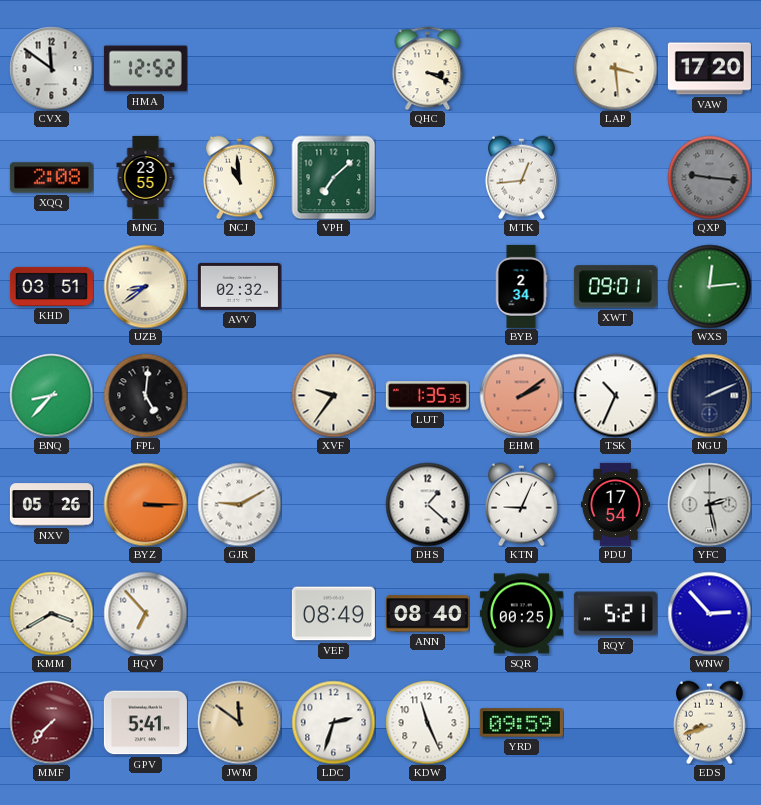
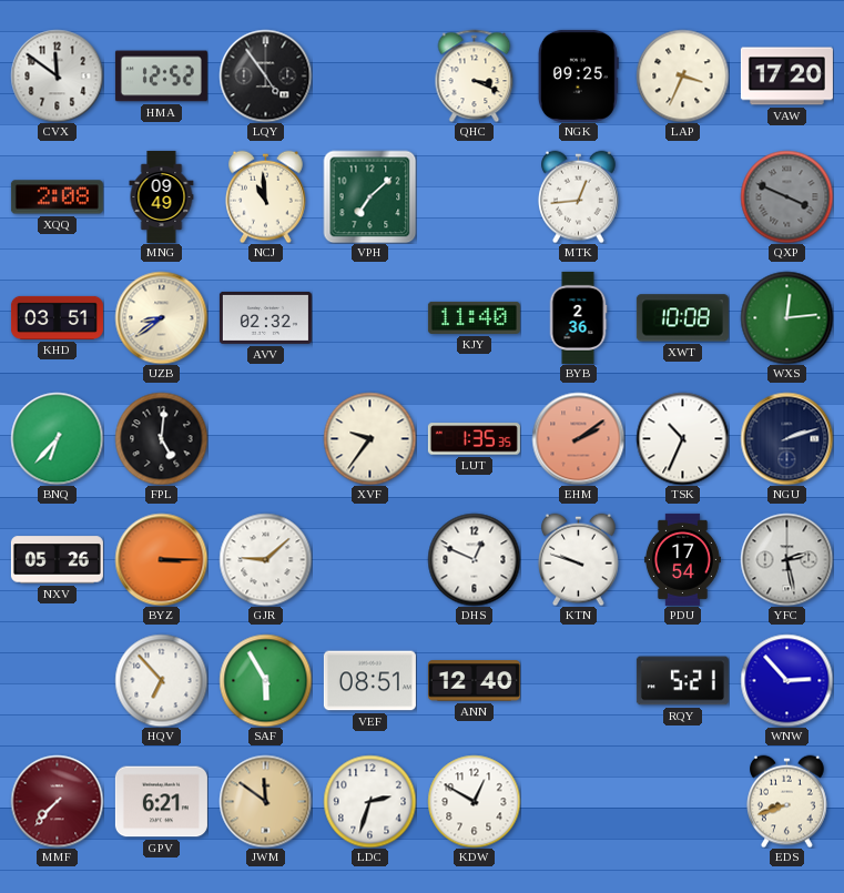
LQY: none -> 4:54 (265, 75)
NGK: none -> 09:25 (578, 75)
LAP: 3:29 -> 3:34 (682, 75)
MNG: 23:55 -> 09:49 (162, 196)
QXP: 9:16 -> 3:49 (786, 196)
KJY: none -> 11:40 (474, 317)
BYB: 2:34 -> 2:36 (578, 317)
XWT: 09:01 -> 10:08 (682, 318)
BNQ: 8:37 -> 6:37 (57, 438)
NGU: 2:11 -> 2:12 (786, 438)
GJR: 9:10 -> 9:08 (265, 559)
DHS: 1:22 -> 12:49 (474, 559)
KTN: 9:04 -> 9:48 (579, 559)
KMM: 3:40 -> none (51, 613)
SAF: none -> 5:55 (265, 680)
VEF: 08:49 -> 08:51 (369, 681)
ANN: 08:40 -> 12:40 (474, 681)
SQR: 00:25 -> none (521, 614)
GPV: 5:41 -> 6:21 (161, 802)
KDW: 11:26 -> 12:50 (474, 801)
YRD: 09:59 -> none (521, 723)
